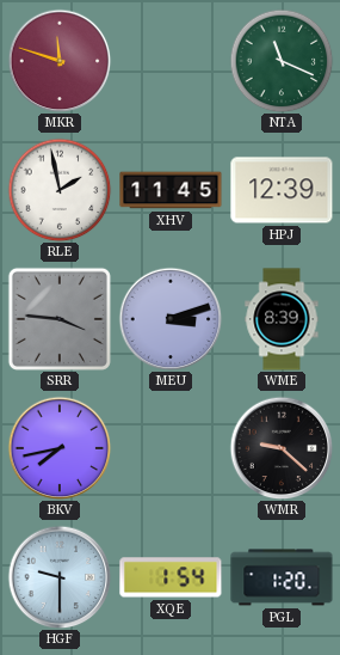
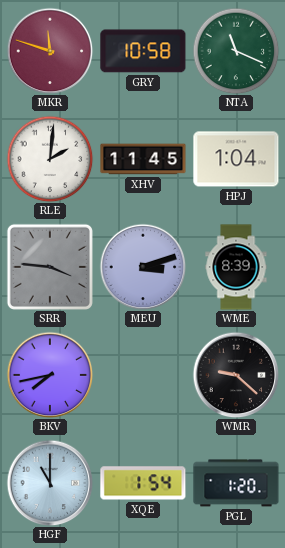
GRY: none -> 10:58 (143, 51)
RLE: 1:58 -> 2:01 (50, 159)
HPJ: 12:39 -> 1:04 (236, 159)
HGF: 9:30 -> 11:00 (50, 483)
